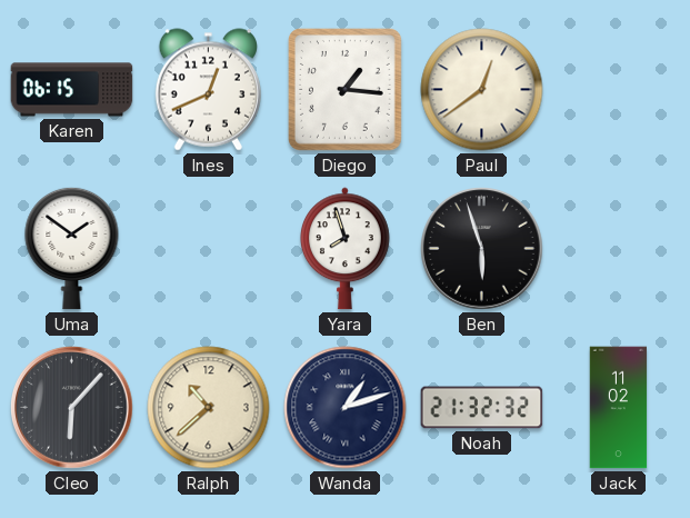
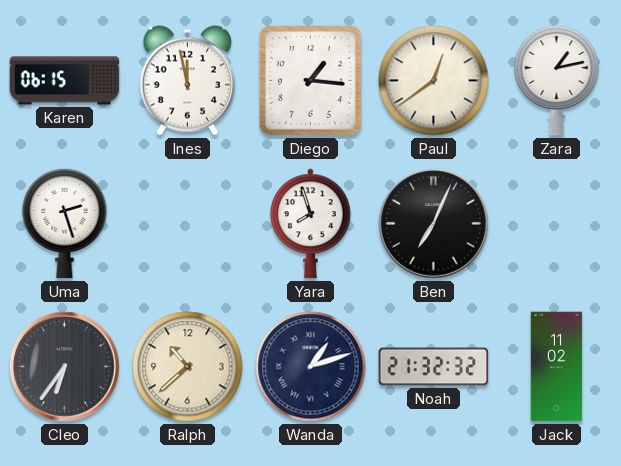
Ines: 12:41 -> 11:58 (187, 81)
Zara: none -> 1:13 (557, 80)
Uma: 1:51 -> 2:27 (65, 223)
Ben: 5:57 -> 7:04 (434, 224)
Cleo: 6:07 -> 6:36 (65, 367)
